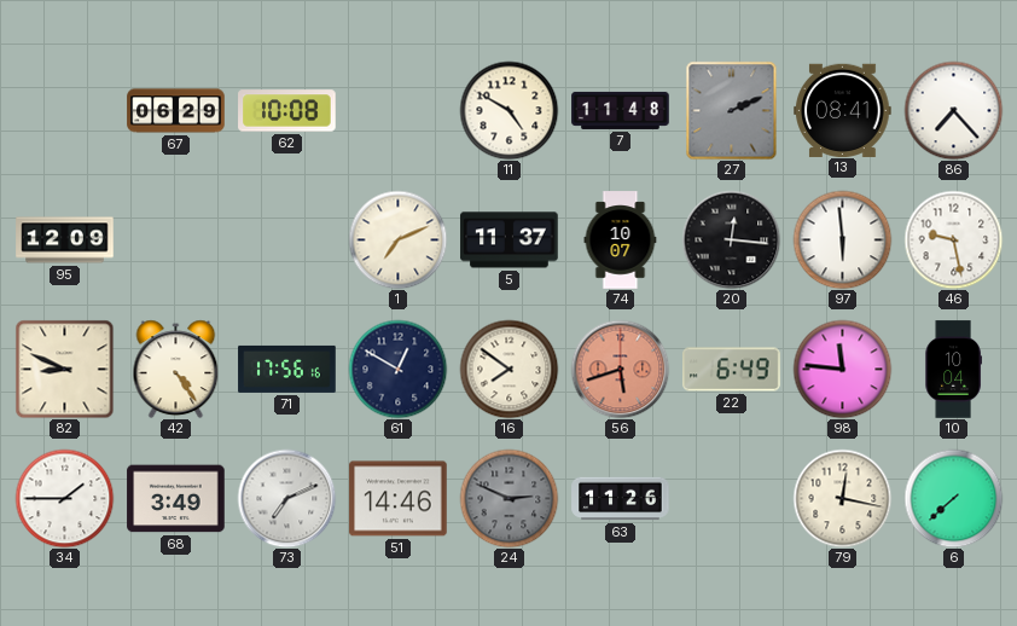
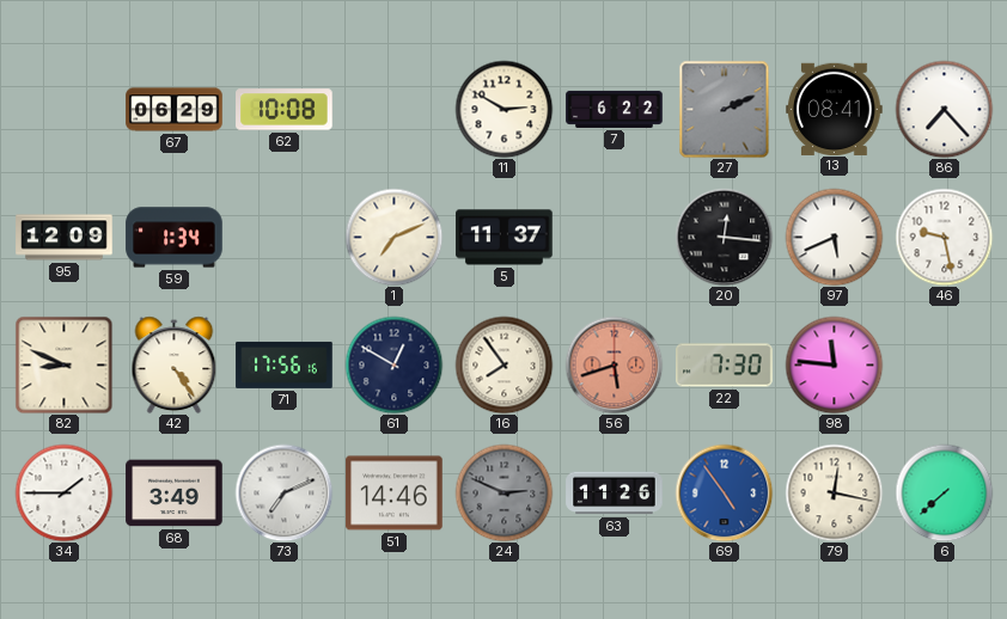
11: 4:50 -> 2:50 (504, 109)
7: 11:48 -> 6:22 (615, 109)
59: none -> 1:34 (175, 238)
74: 10:07 -> none (621, 240)
97: 5:59 -> 5:41 (834, 237)
16: 7:51 -> 7:54 (504, 364)
22: 6:49 -> 7:30 (725, 366)
10: 10:04 -> none (953, 370)
69: none -> 4:54 (724, 492)
